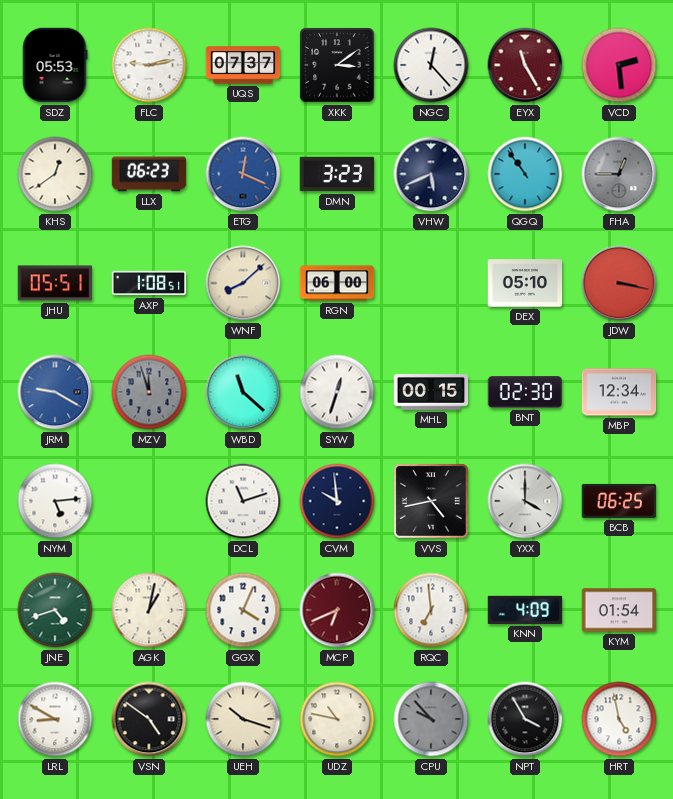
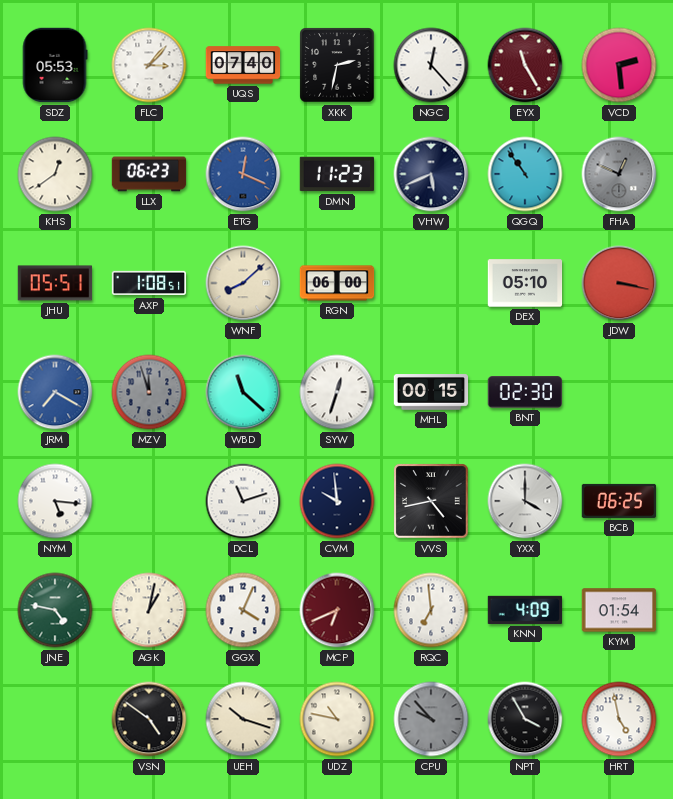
FLC: 9:13 -> 3:07 (149, 65)
UQS: 07:37 -> 07:40 (243, 65)
XKK: 3:09 -> 2:32 (337, 65)
DMN: 3:23 -> 11:23 (337, 174)
FHA: 12:45 -> 12:49 (619, 174)
JRM: 9:20 -> 7:20 (55, 392)
MBP: 12:34 -> none (619, 392)
NYM: 5:14 -> 5:16 (55, 501)
JNE: 4:42 -> 4:47 (55, 610)
LRL: 8:50 -> none (55, 719)
